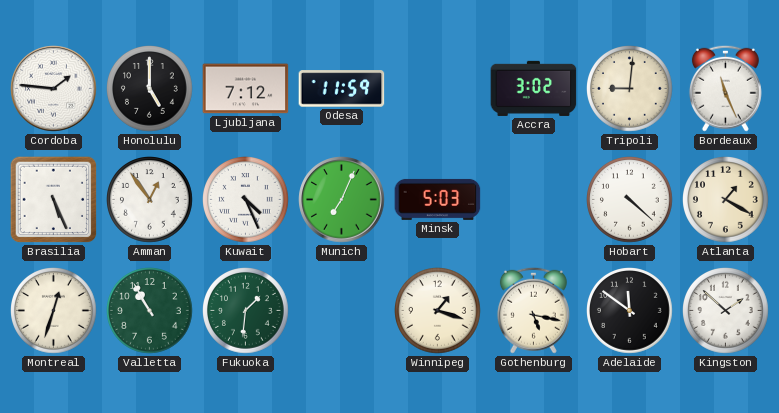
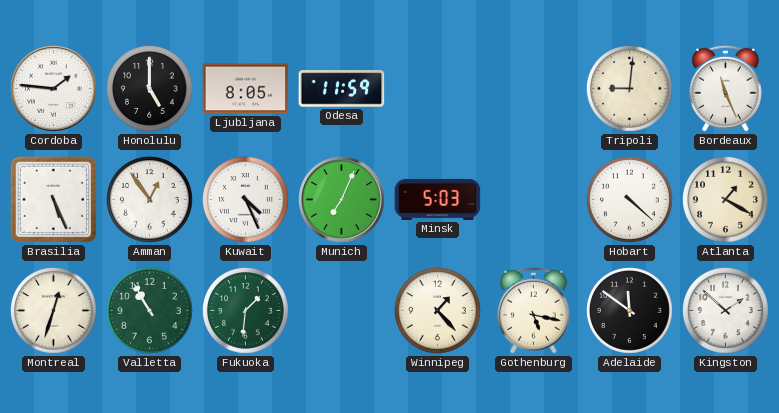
Ljubljana: 7:12 -> 8:05 (246, 89)
Accra: 3:02 -> none (534, 88)
Winnipeg: 1:18 -> 1:23 (438, 311)
